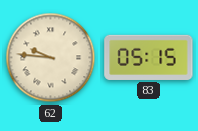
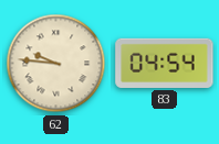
83: 05:15 -> 04:54 (165, 63)
